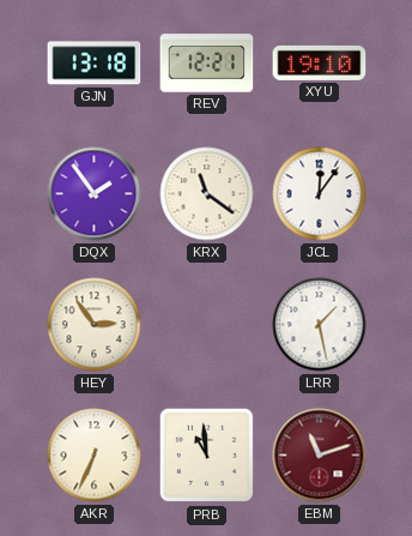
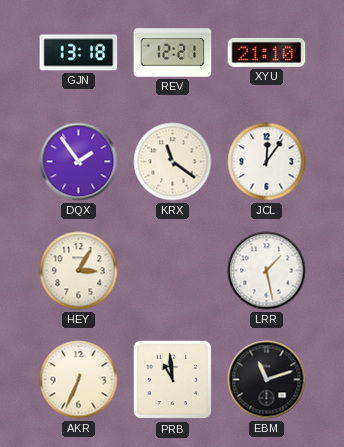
XYU: 19:10 -> 21:10 (267, 52)
HEY: 2:54 -> 3:05 (79, 271)
EBM dial: burgundy -> black (267, 380)
